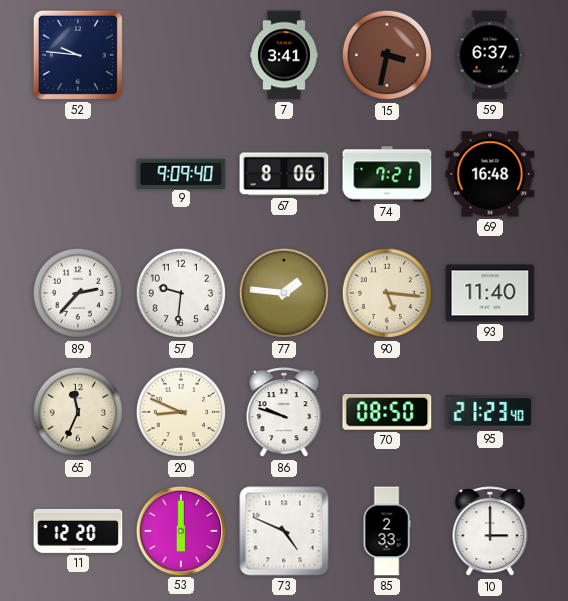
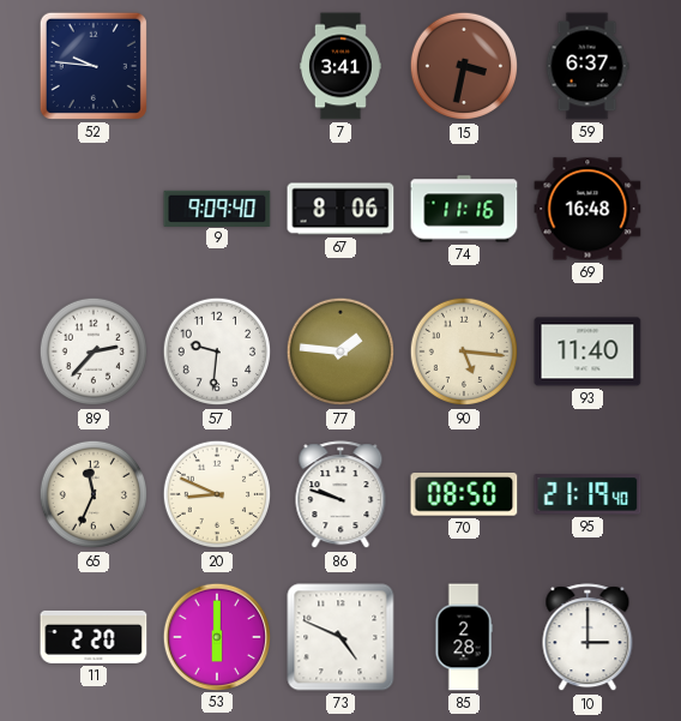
74: 7:21 -> 11:16 (464, 209)
95: 21:23 -> 21:19 (587, 494)
11: 12:20 -> 2:20 (94, 637)
85: 2:33 -> 2:28 (464, 637)
